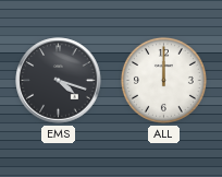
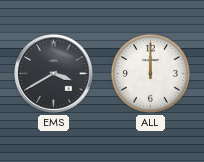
EMS: 4:18 -> 3:40 (54, 74)
